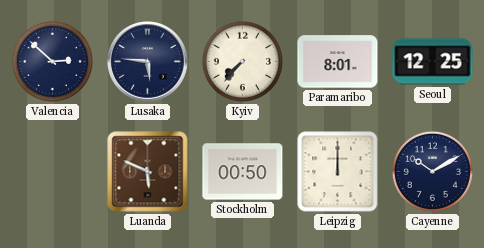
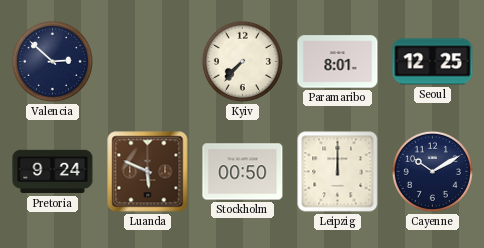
Lusaka: 5:46 -> none (148, 62)
Pretoria: none -> 9:24 (53, 172)
